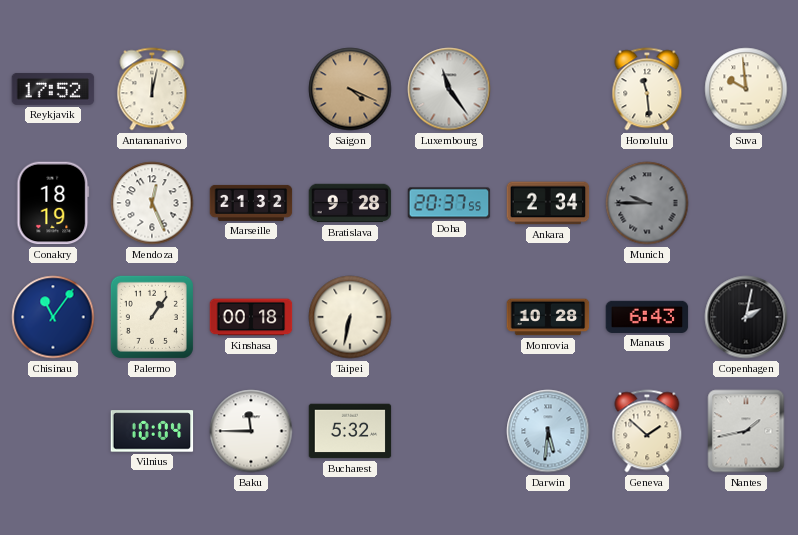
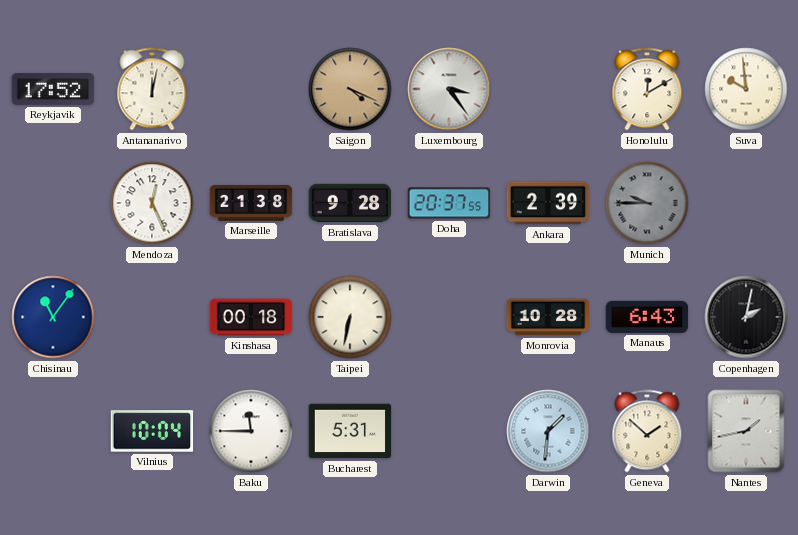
Luxembourg: 11:24 -> 3:24 (449, 89)
Honolulu: 11:29 -> 12:10 (647, 89)
Conakry: 18:19 -> none (53, 203)
Marseille: 21:32 -> 21:38 (251, 203)
Ankara: 2:34 -> 2:39 (548, 203)
Palermo: 1:06 -> none (152, 317)
Bucharest: 5:32 -> 5:31 (350, 431)
Darwin: 5:31 -> 1:31 (548, 431)
